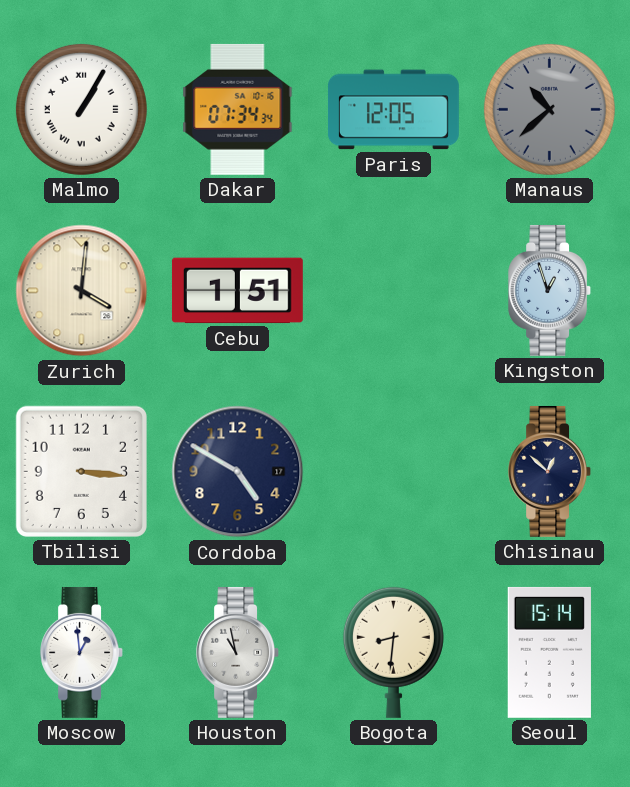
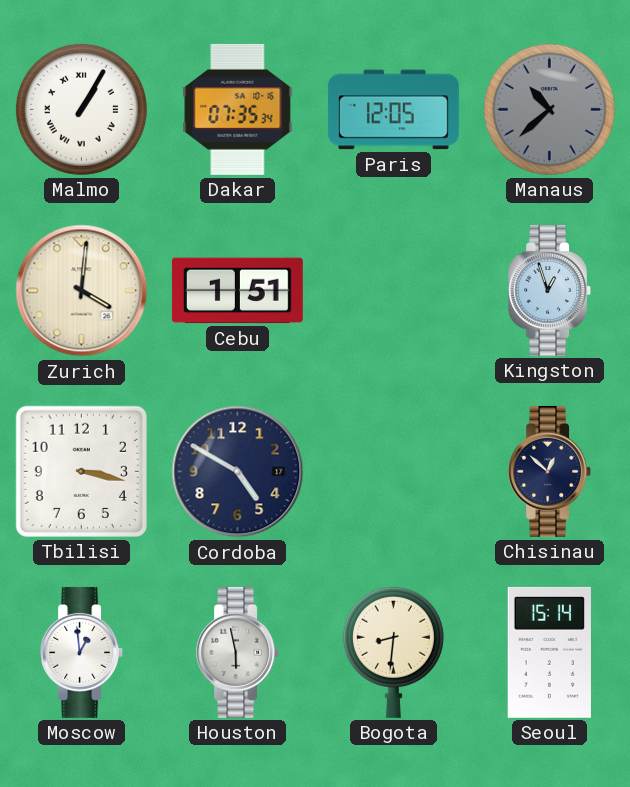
Dakar: 07:34 -> 07:35 (238, 109)
Tbilisi: 3:16 -> 3:17 (81, 471)
Houston: 10:58 -> 5:58 (238, 652)
